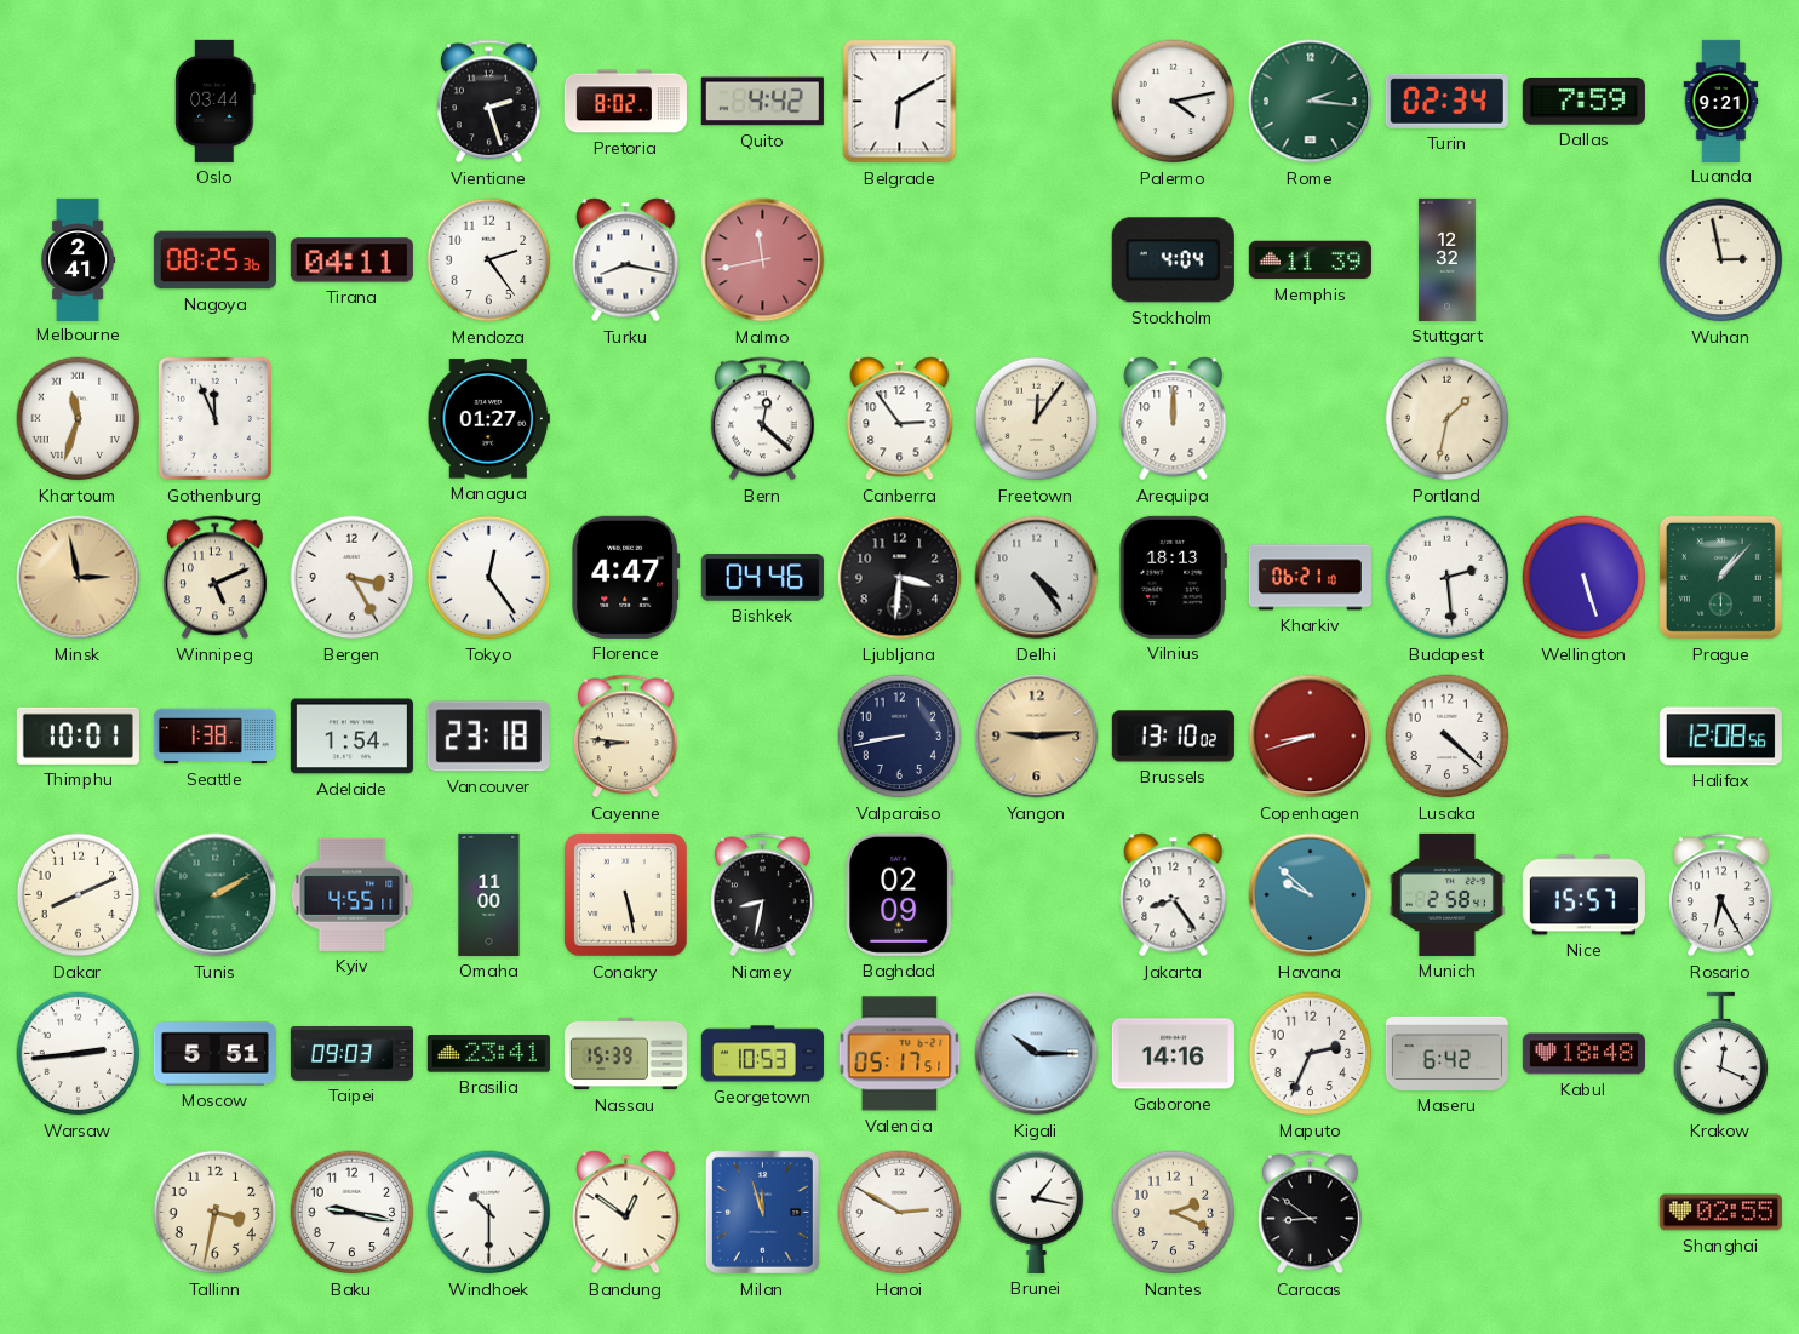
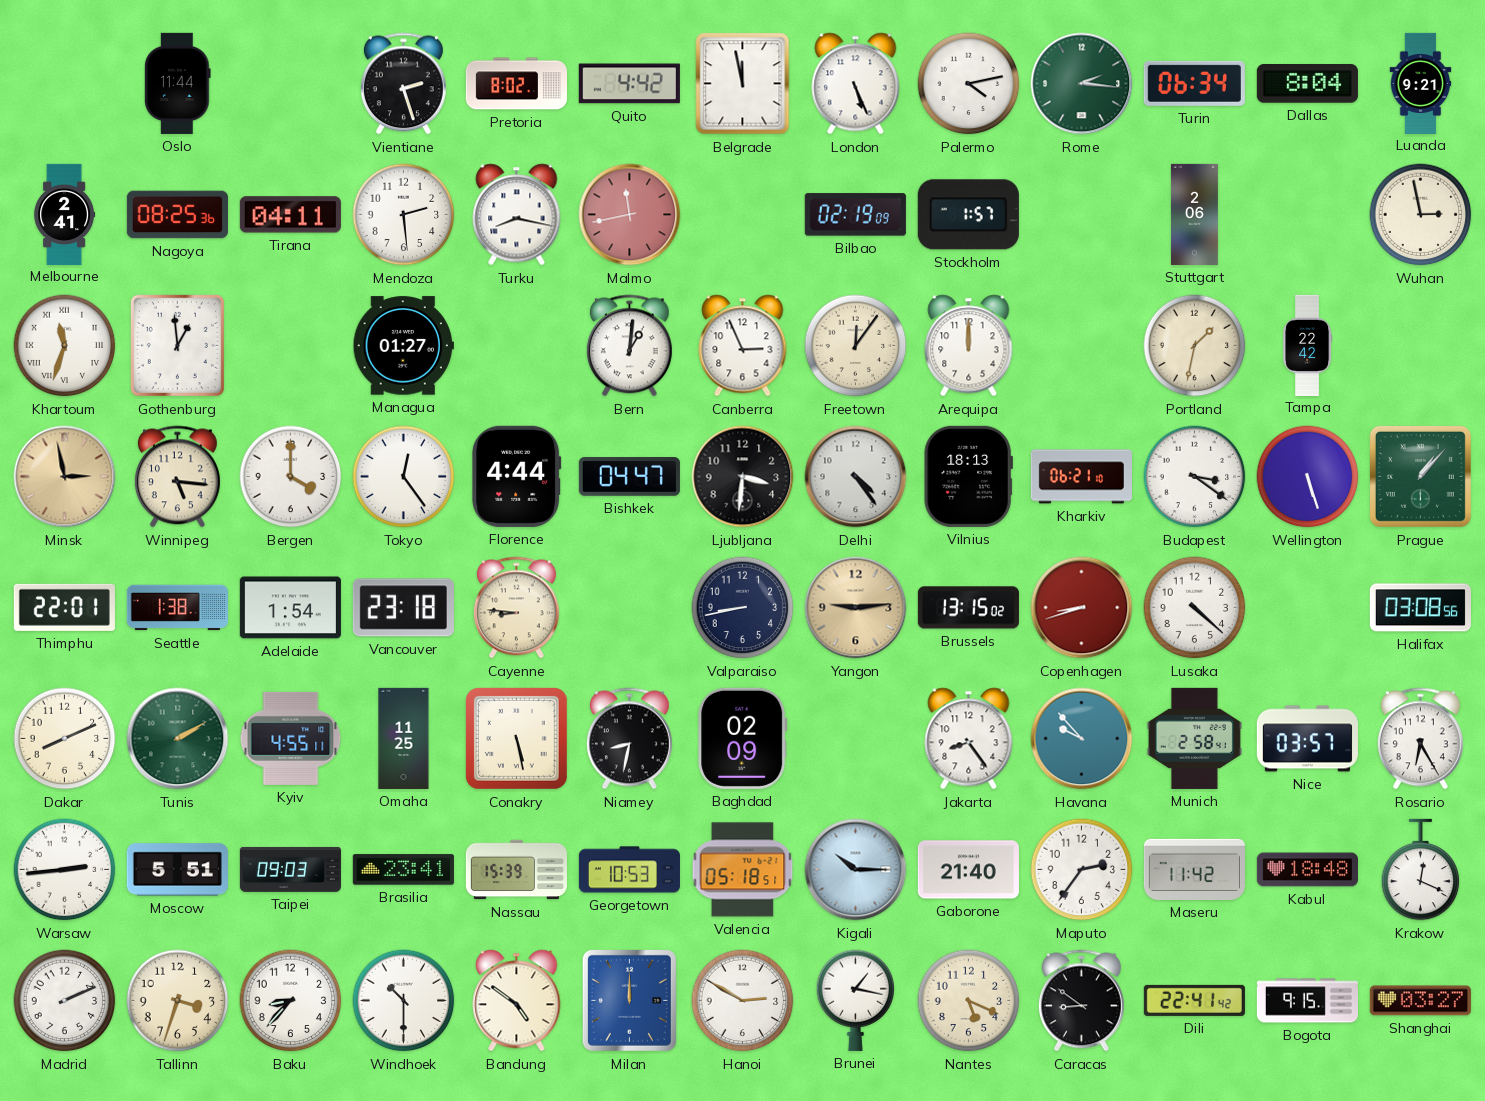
Oslo: 03:44 -> 11:44 (178, 83)
Belgrade: 6:10 -> 11:58 (743, 84)
London: none -> 5:26 (856, 84)
Turin: 02:34 -> 06:34 (1194, 83)
Dallas: 7:59 -> 8:04 (1307, 84)
Mendoza: 2:24 -> 2:29 (404, 215)
Bilbao: none -> 02:19 (855, 215)
Stockholm: 4:04 -> 1:57 (968, 215)
Memphis: 11:39 -> none (1310, 260)
Stuttgart: 12:32 -> 2:06 (1194, 214)
Gothenburg: 11:56 -> 12:59 (177, 345)
Bern: 12:22 -> 1:01 (629, 346)
Canberra: 2:54 -> 2:56 (743, 346)
Tampa: none -> 22:42 (1308, 345)
Winnipeg: 5:11 -> 5:16 (177, 477)
Bergen: 3:25 -> 4:00 (291, 477)
Florence: 4:47 -> 4:44 (517, 476)
Bishkek: 04:46 -> 04:47 (629, 477)
Budapest: 2:29 -> 3:21 (1195, 477)
Thimphu: 10:01 -> 22:01 (64, 607)
Brussels: 13:10 -> 13:15 (968, 608)
Halifax: 12:08 -> 03:08 (1420, 608)
Omaha: 11:00 -> 11:25 (404, 738)
Havana: 9:52 -> 9:53 (1082, 739)
Nice: 15:57 -> 03:57 (1307, 739)
Valencia: 05:17 -> 05:18 (743, 870)
Gaborone: 14:16 -> 21:40 (968, 870)
Maputo: 2:34 -> 2:36 (1082, 870)
Maseru: 6:42 -> 11:42 (1194, 869)
Madrid: none -> 2:11 (65, 1001)
Tallinn: 3:32 -> 3:33 (178, 1001)
Baku: 9:17 -> 8:37 (291, 1001)
Bandung: 12:51 -> 4:51 (517, 1001)
Milan: 11:57 -> 12:00 (629, 1000)
Nantes: 2:19 -> 5:19 (969, 1001)
Dili: none -> 22:41 (1194, 1000)
Bogota: none -> 9:15 (1307, 1001)
Shanghai: 02:55 -> 03:27 (1420, 1001)
